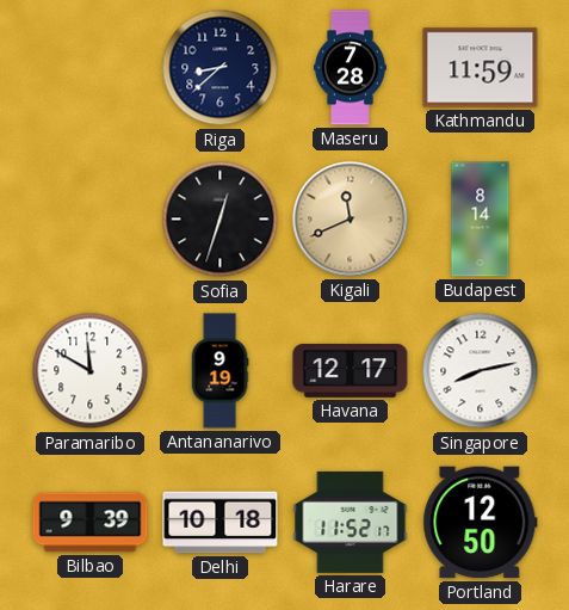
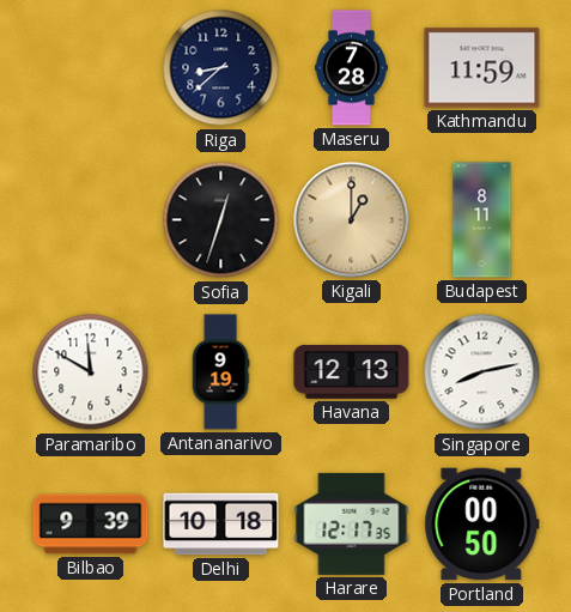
Kigali: 11:41 -> 1:00 (352, 220)
Budapest: 8:14 -> 8:11 (482, 220)
Havana: 12:17 -> 12:13 (352, 371)
Harare: 11:52 -> 12:17 (352, 523)
Portland: 12:50 -> 00:50 (482, 525)
